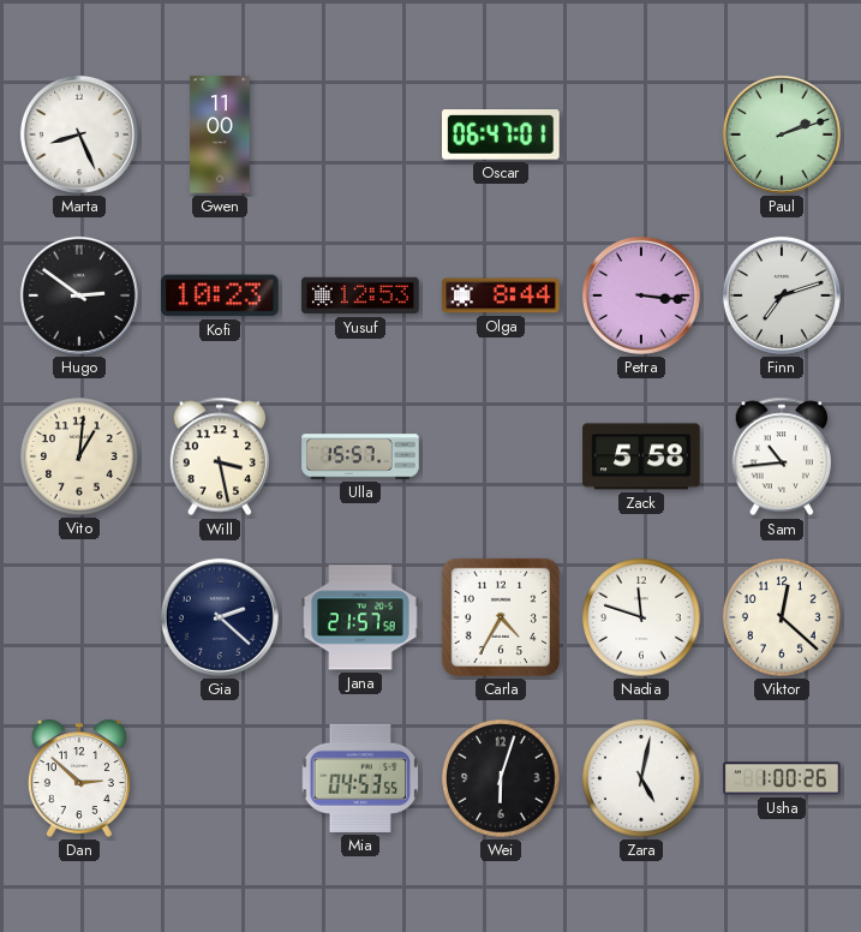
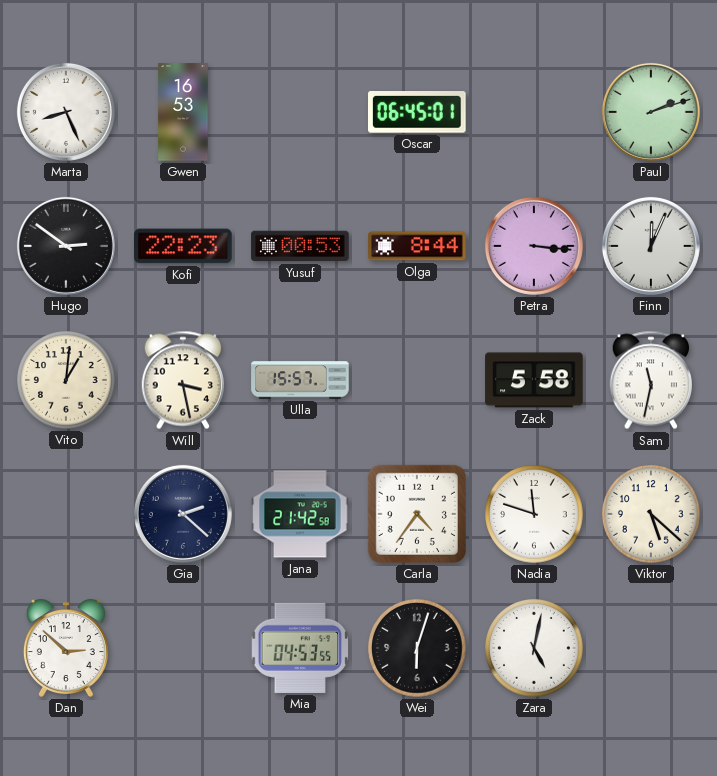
Gwen: 11:00 -> 16:53 (183, 112)
Oscar: 06:47 -> 06:45 (418, 113)
Kofi: 10:23 -> 22:23 (183, 246)
Yusuf: 12:53 -> 00:53 (300, 246)
Finn: 7:12 -> 12:04 (651, 246)
Sam: 10:44 -> 11:32 (651, 380)
Jana: 21:57 -> 21:42 (300, 514)
Carla: 4:35 -> 4:36 (417, 514)
Viktor: 12:22 -> 5:22 (652, 515)
Usha: 1:00 -> none (782, 778)
